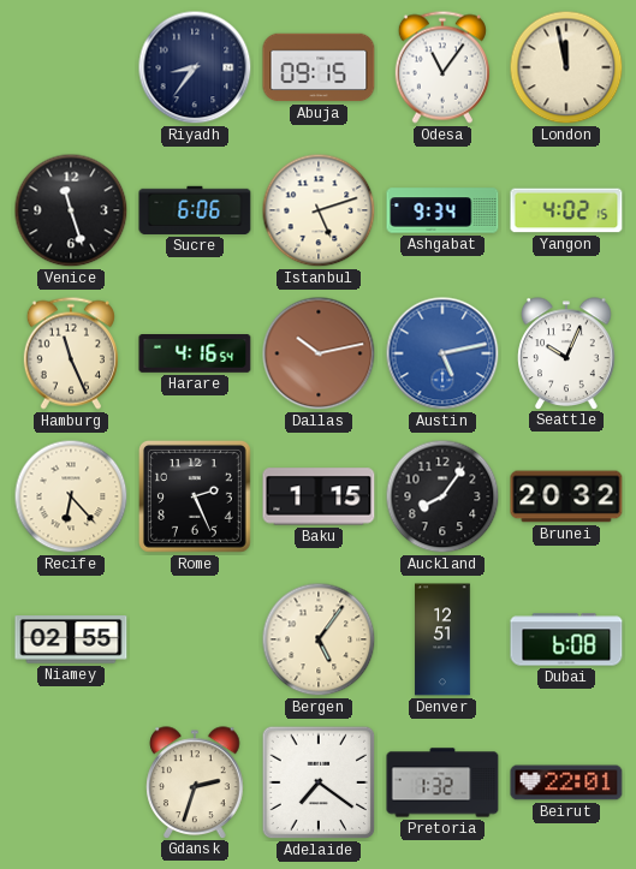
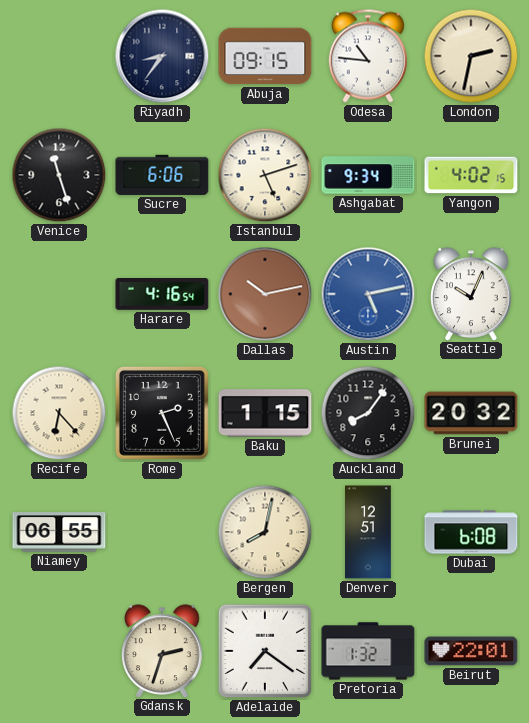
Odesa: 11:06 -> 10:46 (368, 56)
London: 11:58 -> 2:32 (471, 56)
Hamburg: 11:26 -> none (71, 353)
Niamey: 02:55 -> 06:55 (59, 532)
Bergen: 5:06 -> 8:02 (265, 532)
